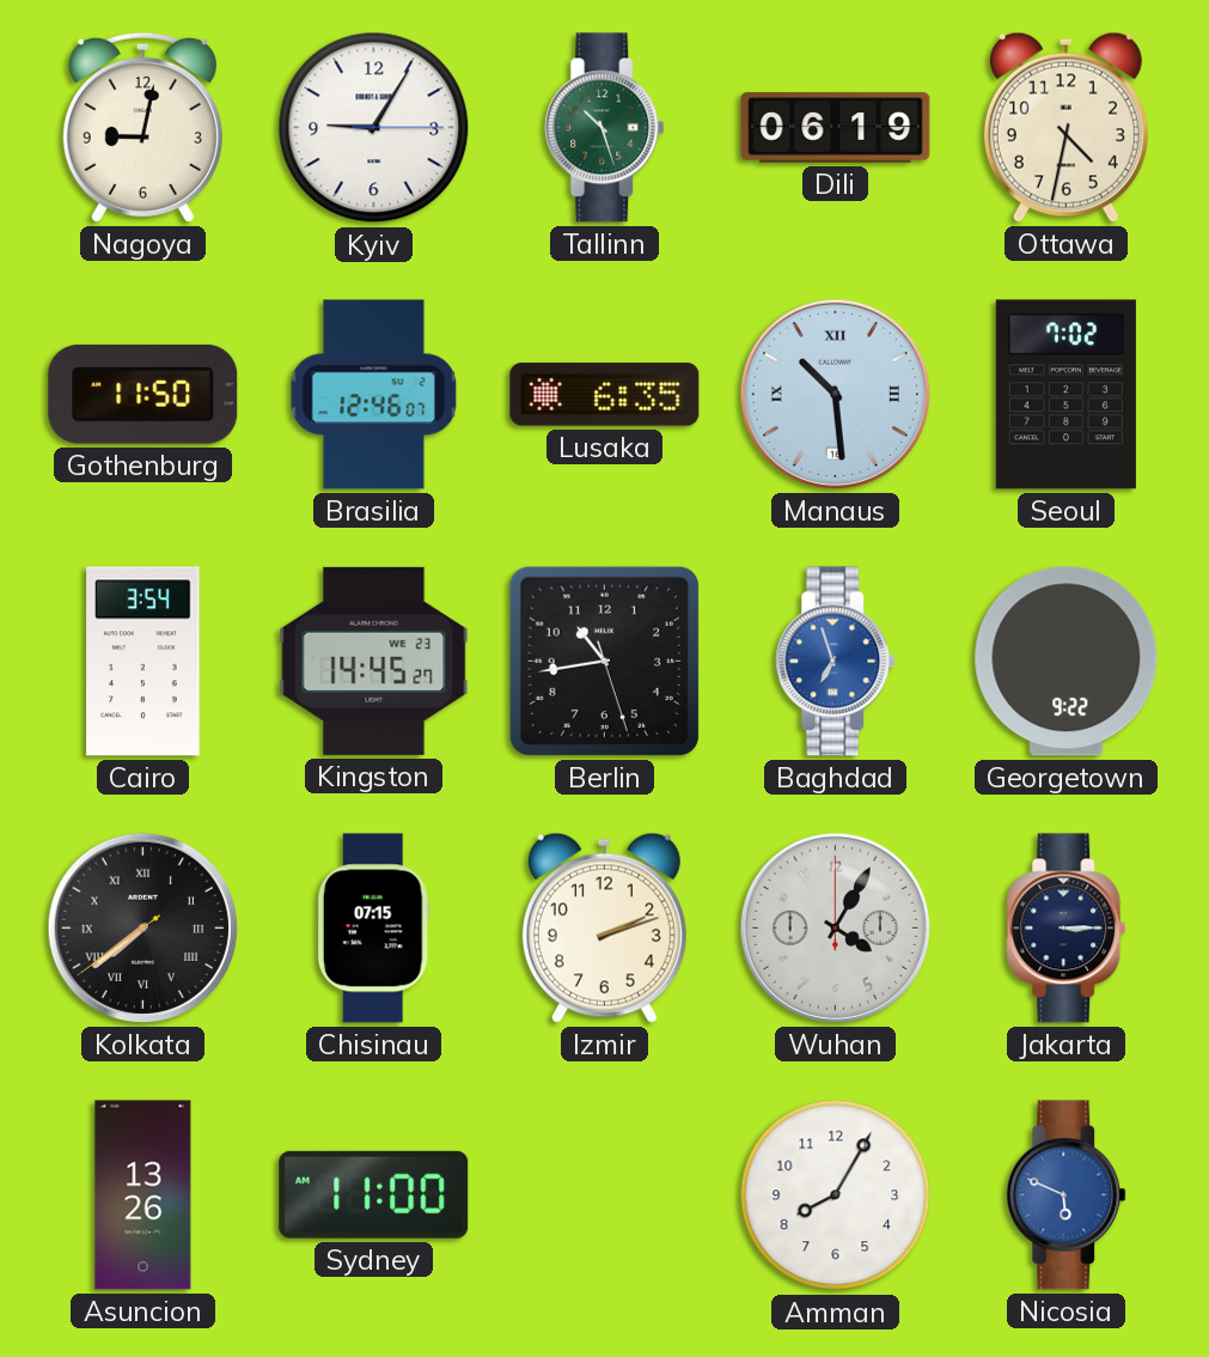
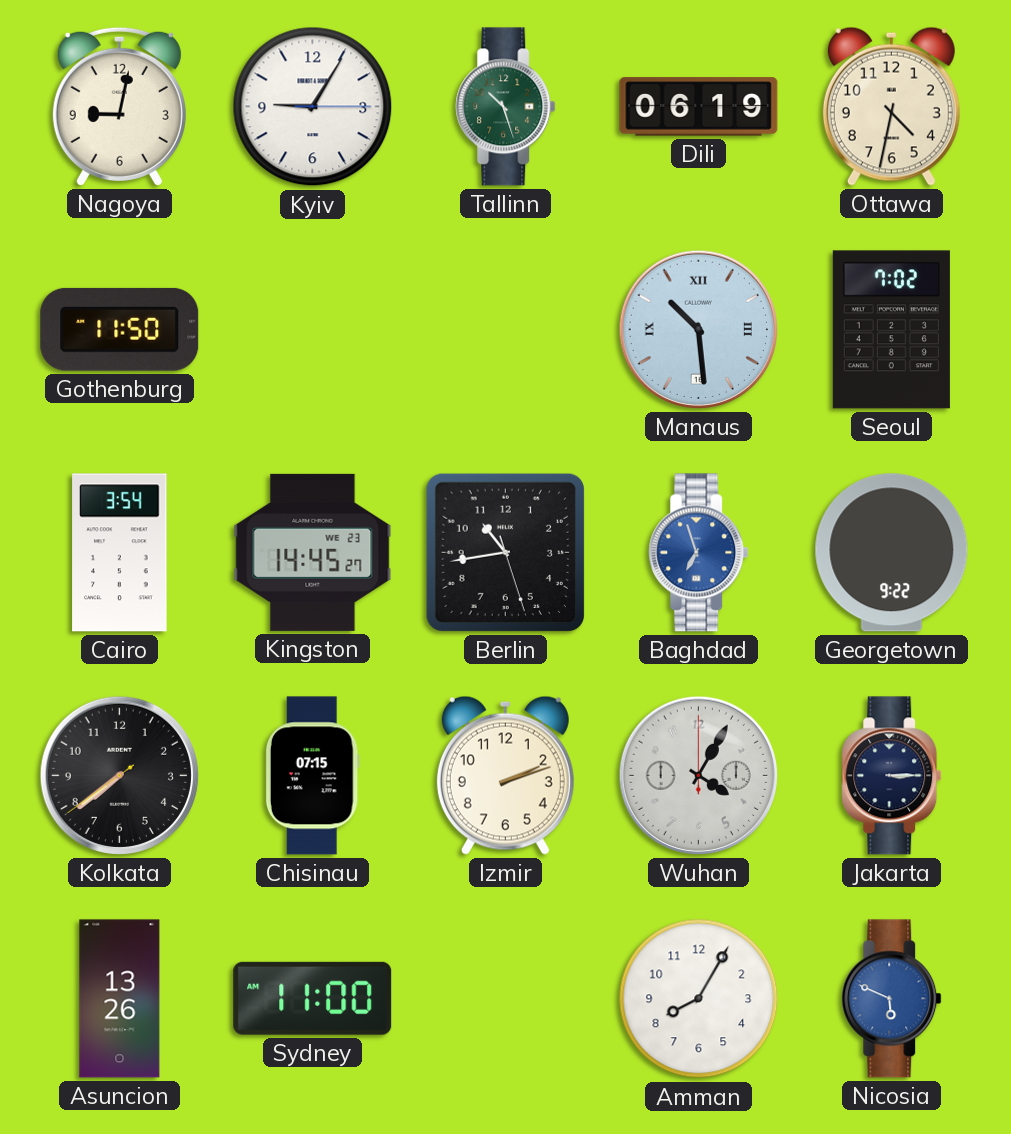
Brasilia: 12:46 -> none (374, 395)
Lusaka: 6:35 -> none (605, 395)
Kolkata numerals: Roman -> Arabic (119, 775)
